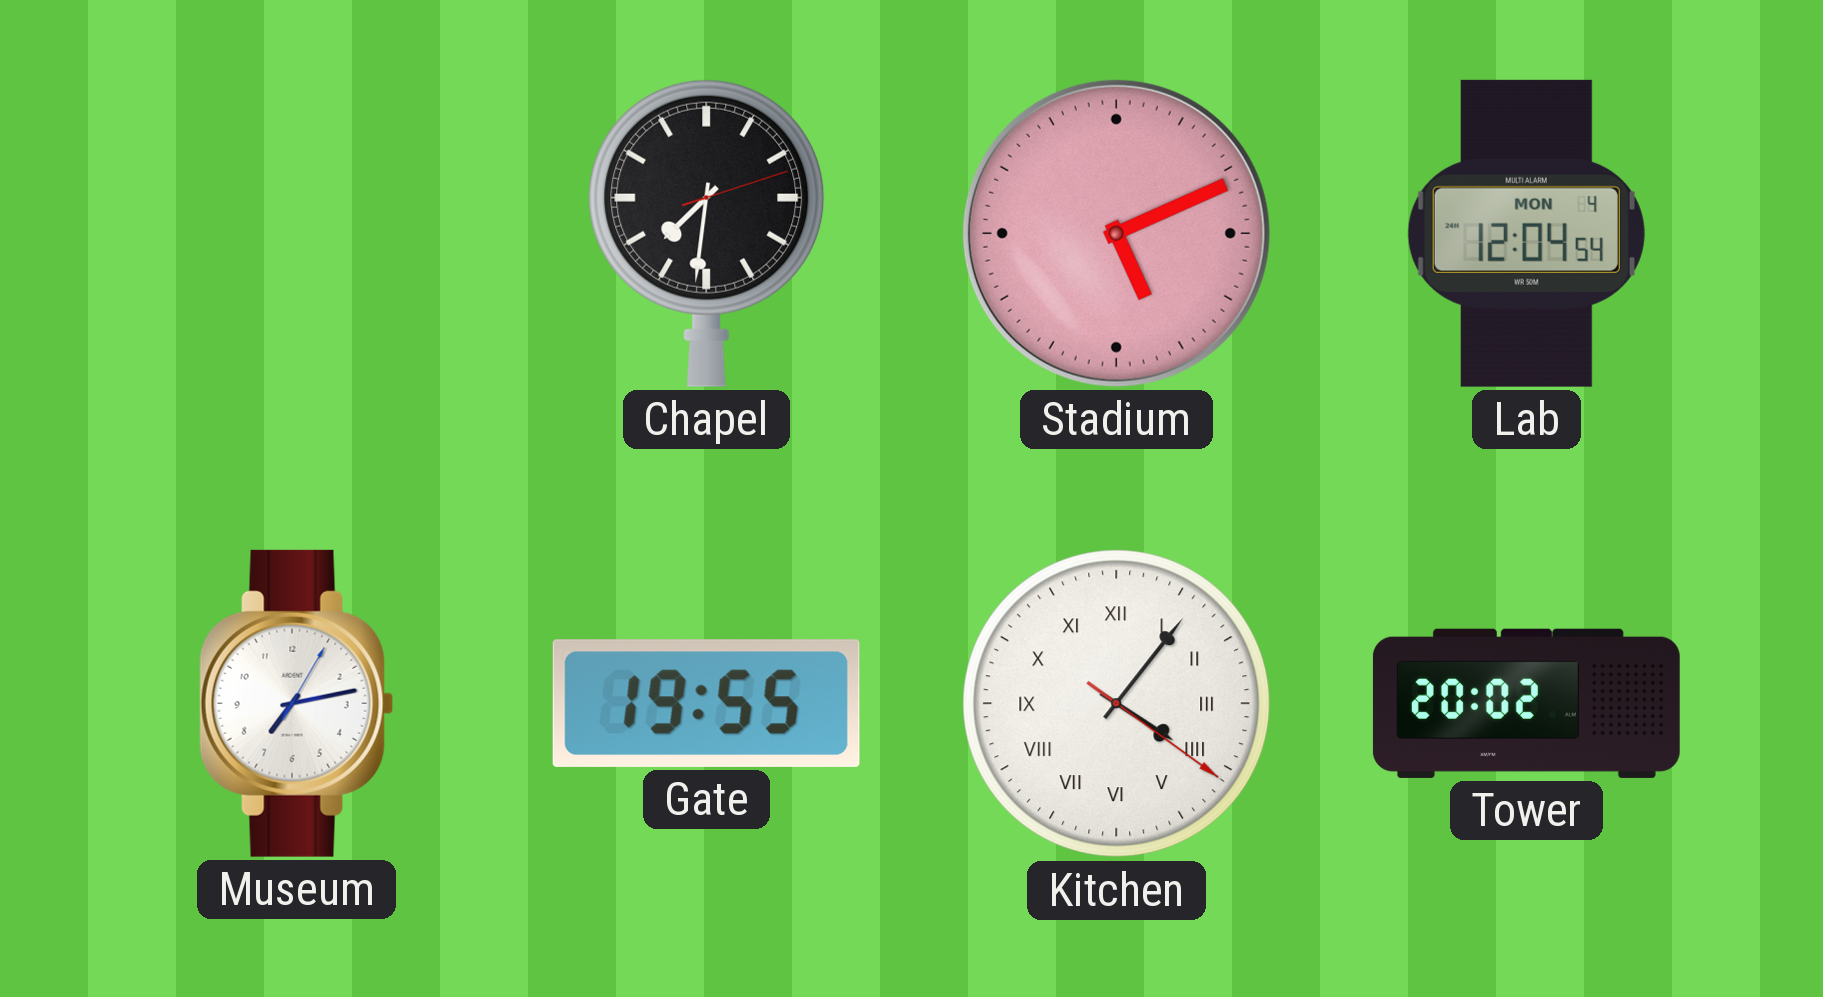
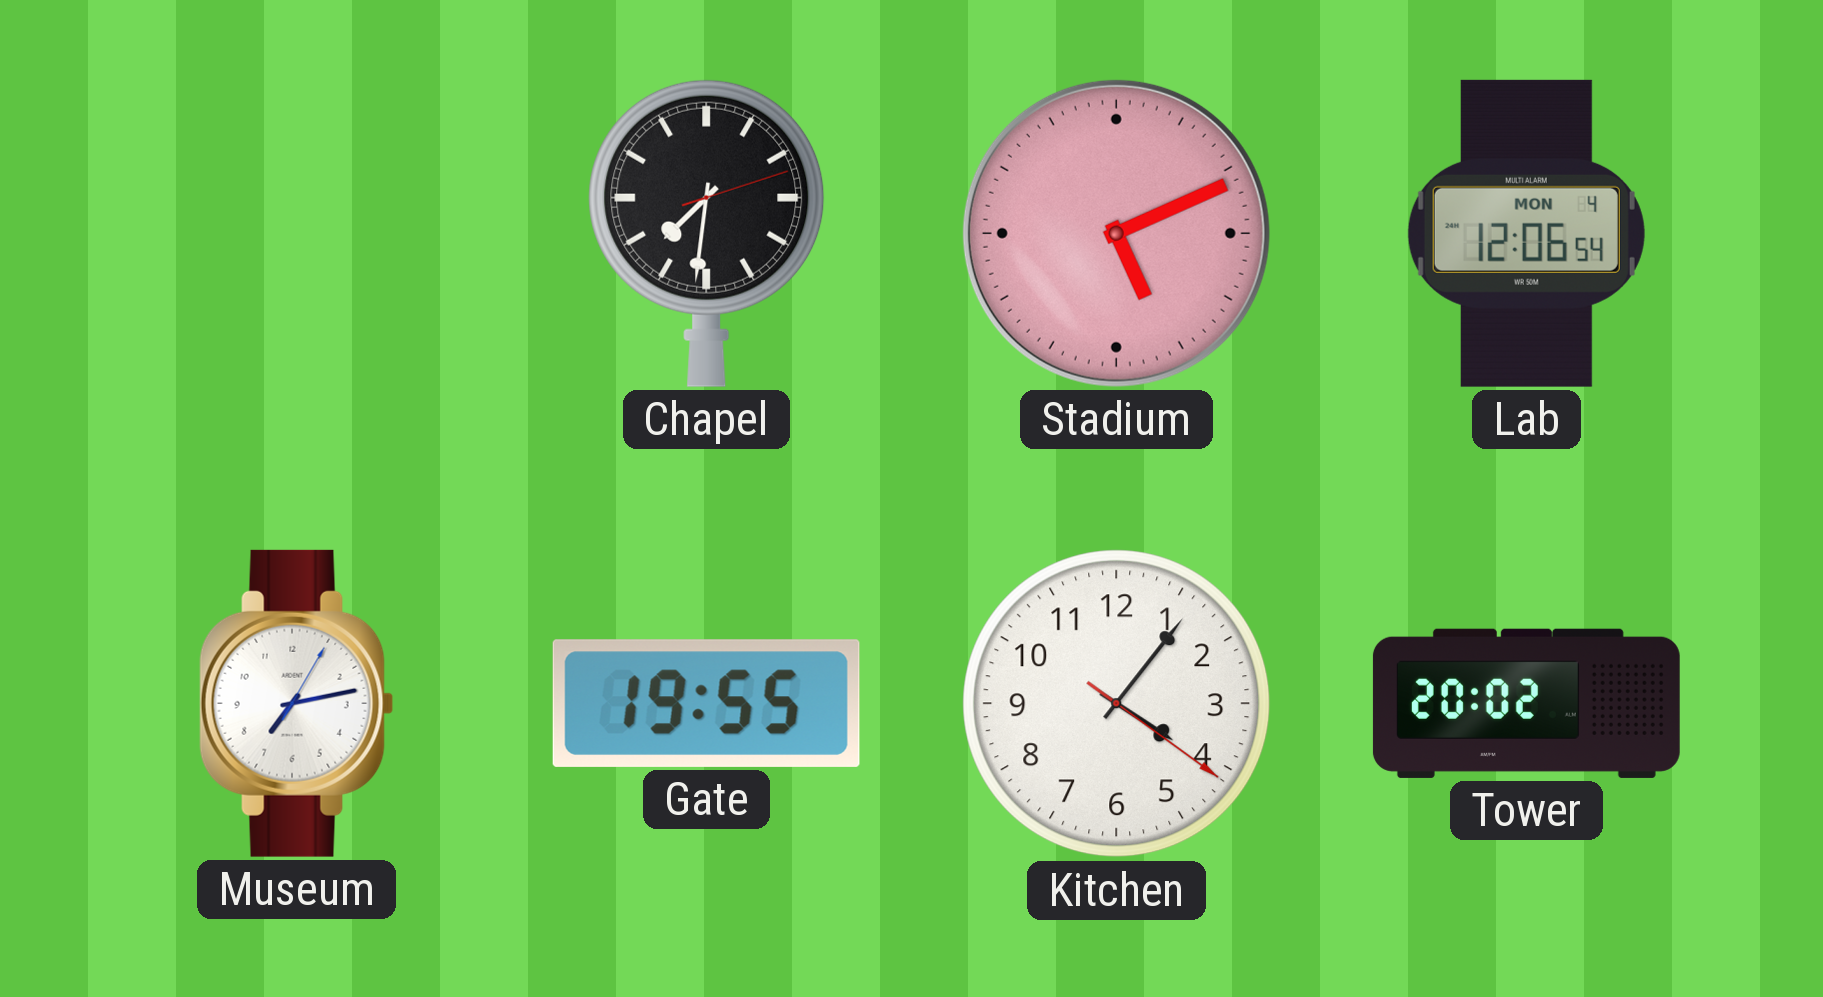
Lab: 12:04 -> 12:06 (1526, 233)
Kitchen numerals: Roman -> Arabic (1117, 704)
